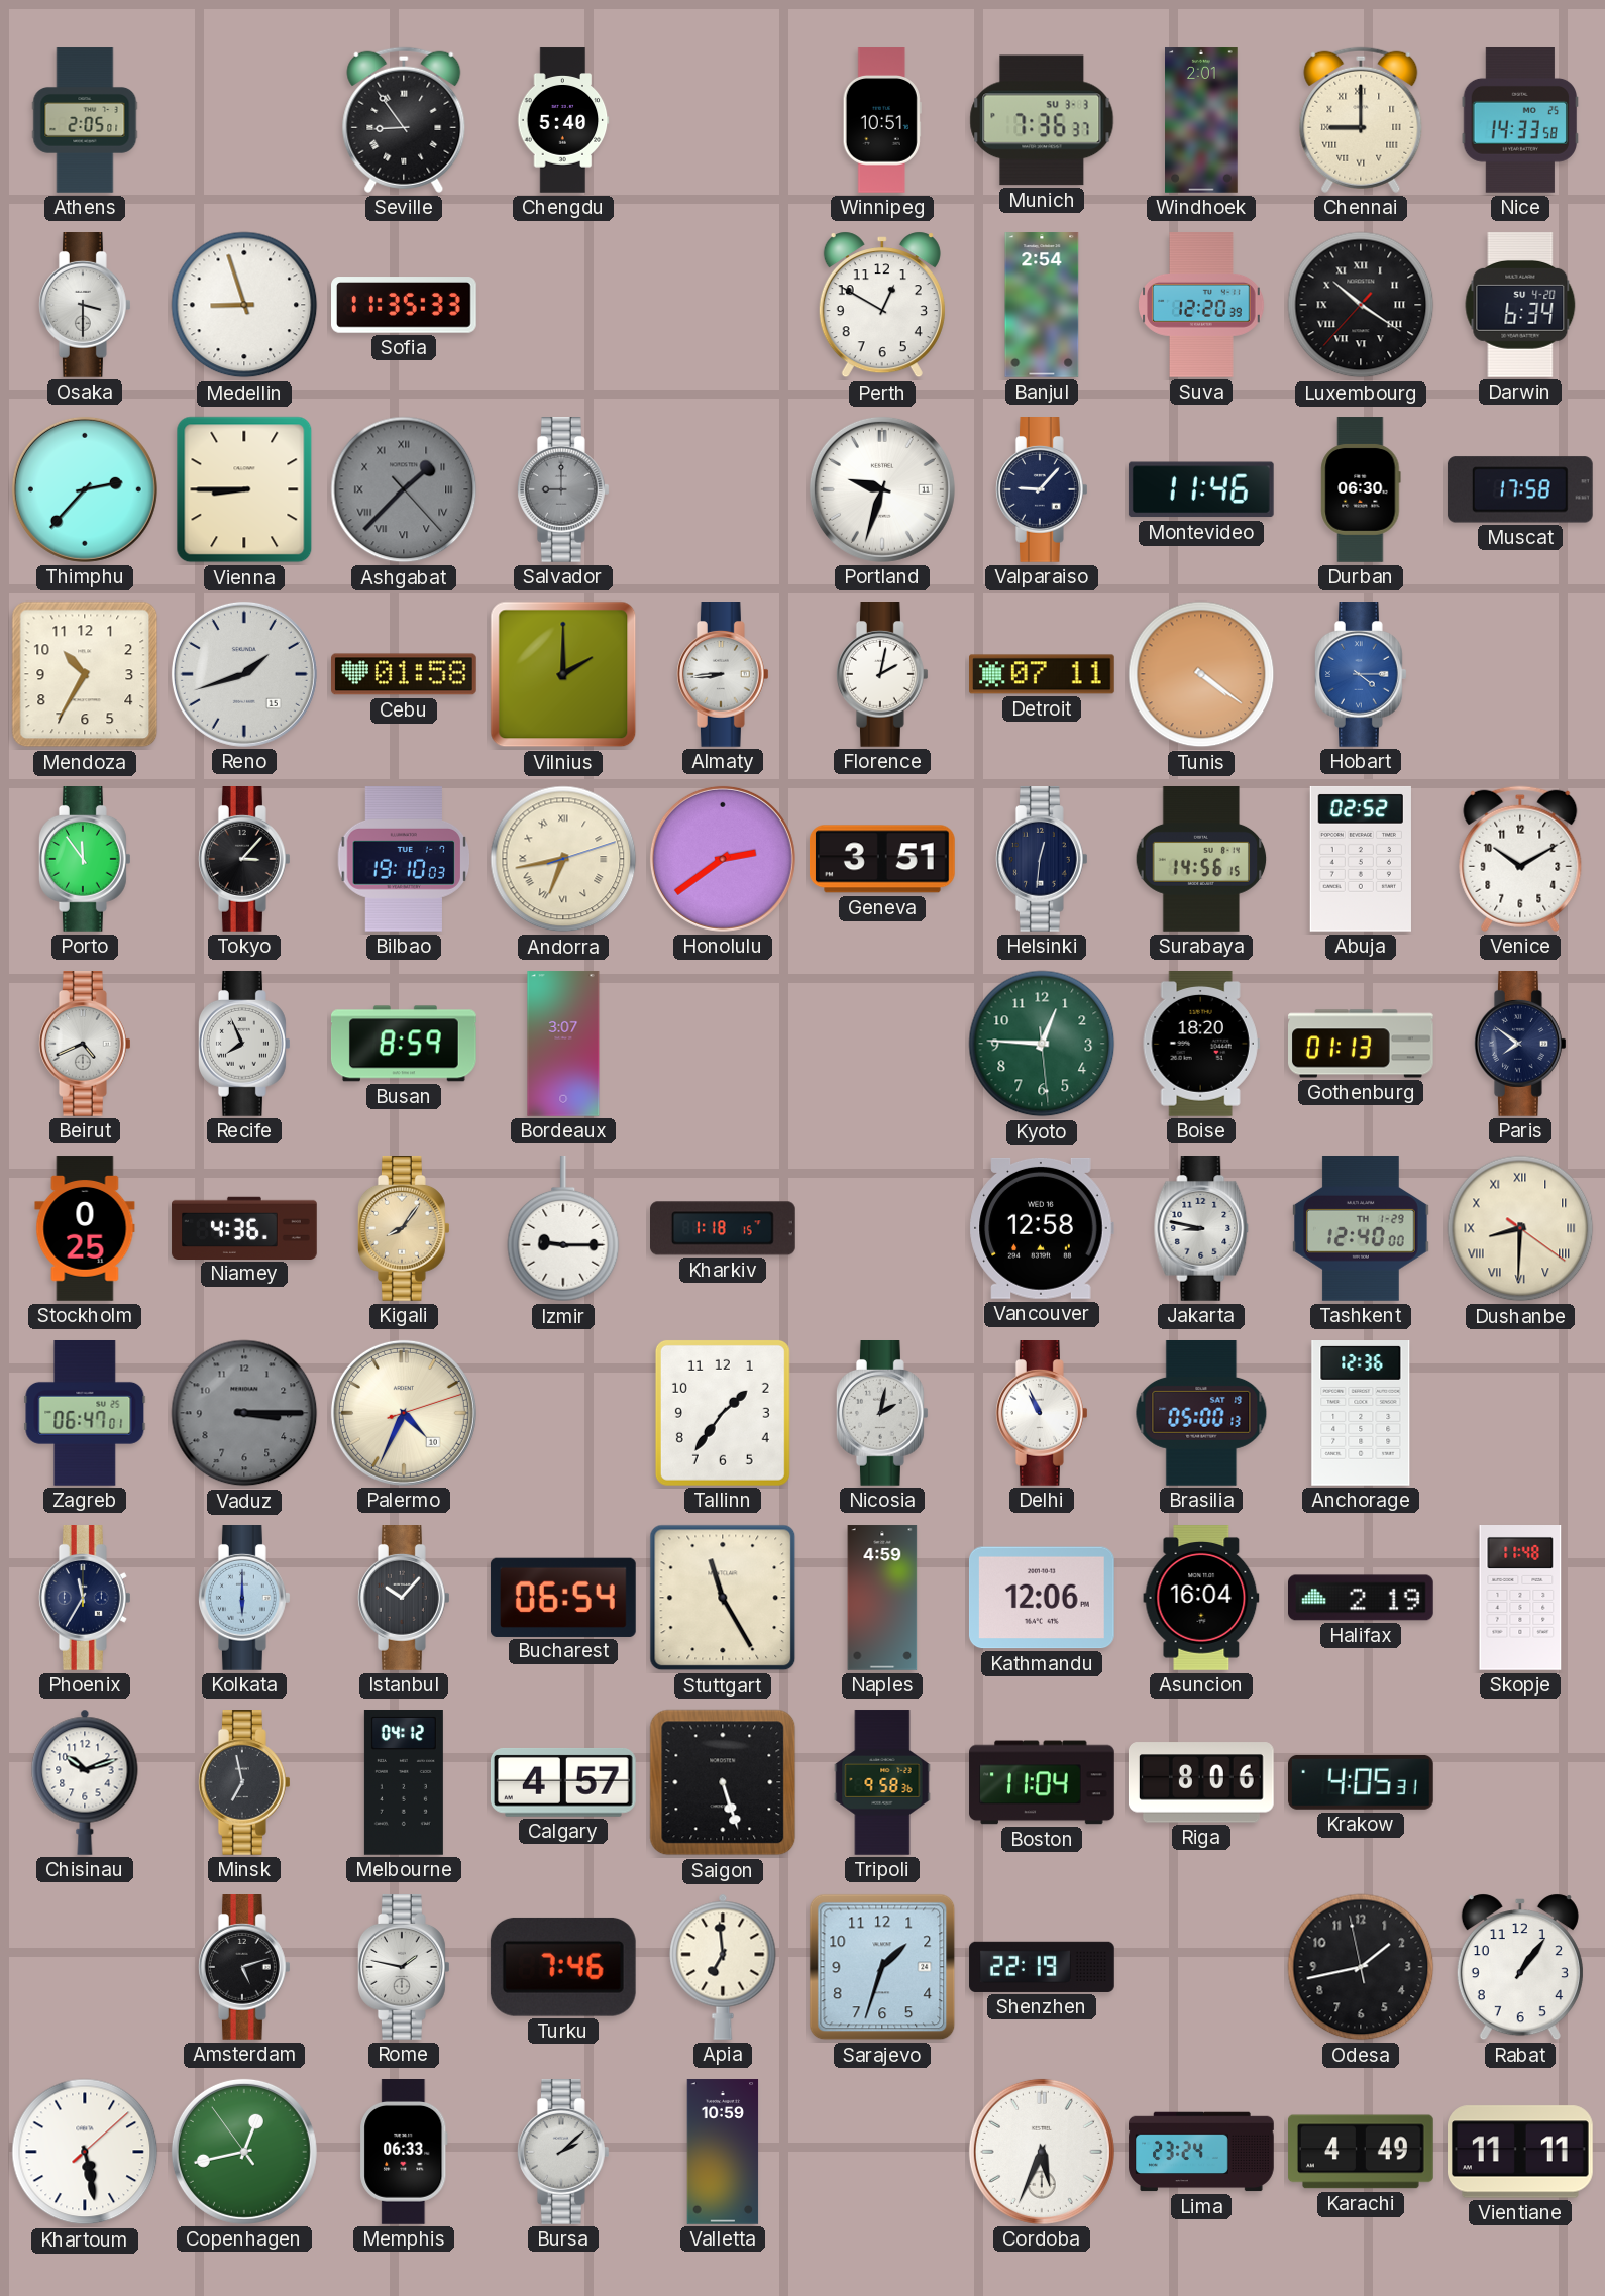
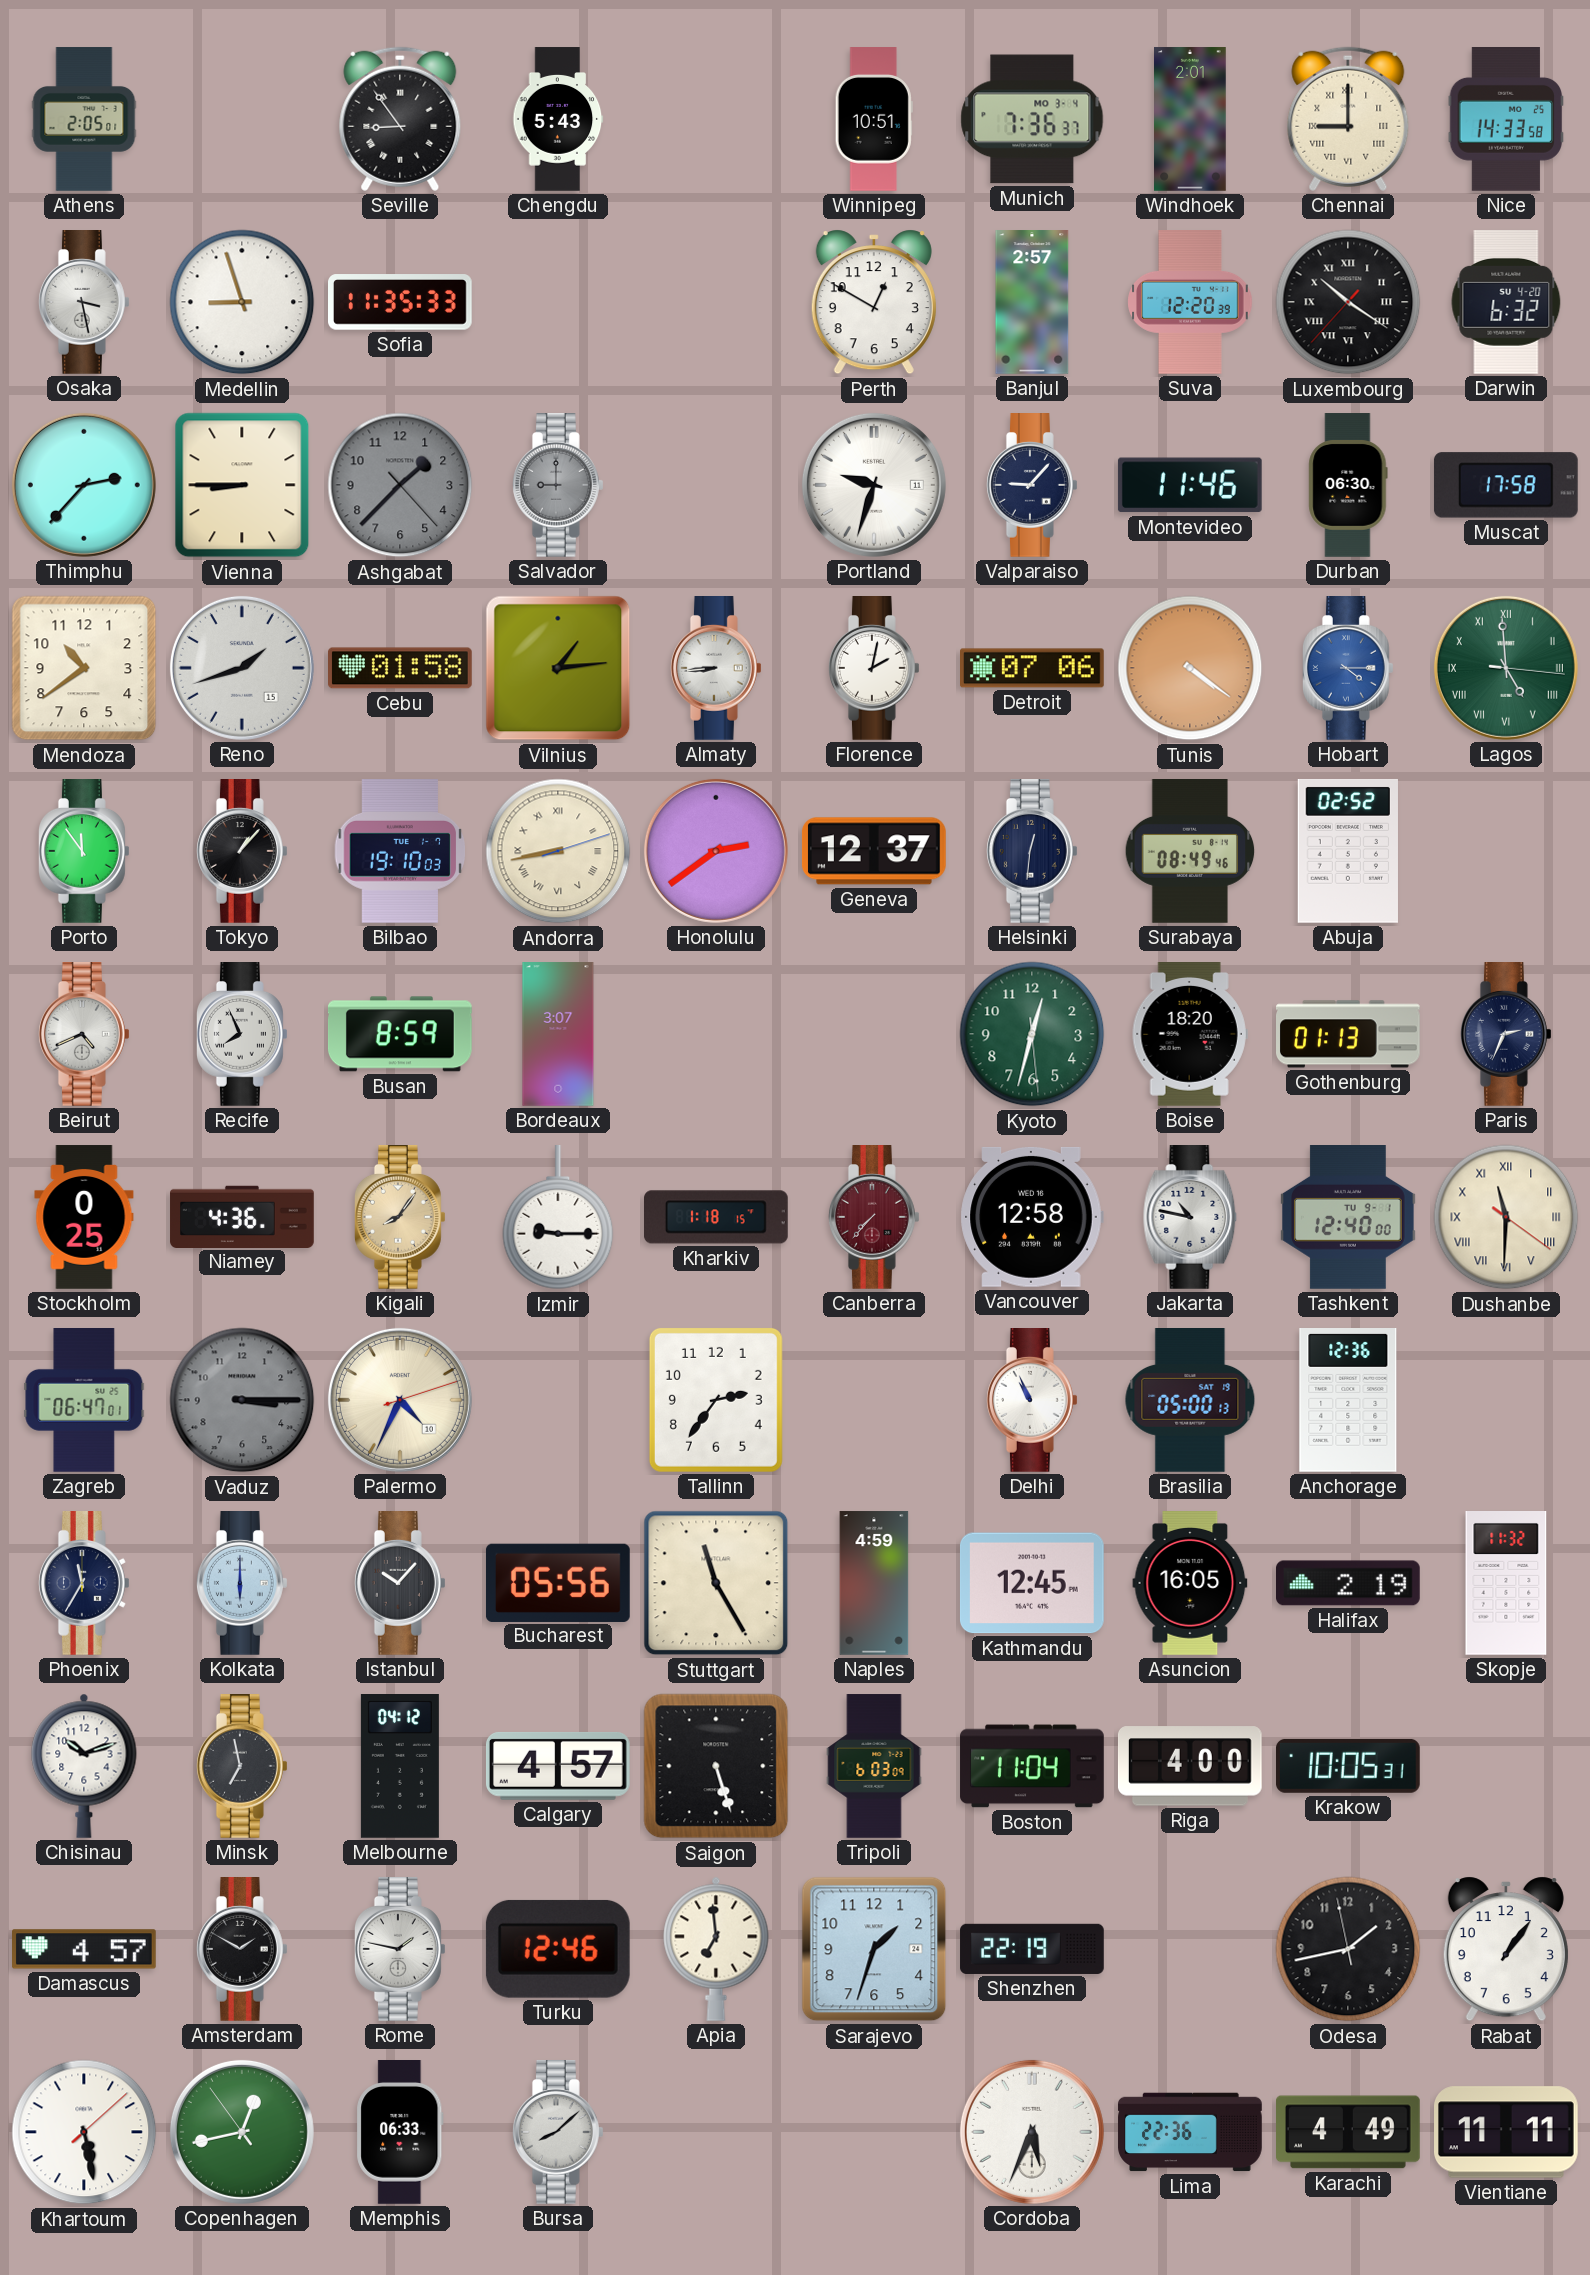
Chengdu: 5:40 -> 5:43 (558, 119)
Munich date: SU 3-3 -> MO 3-4 (1032, 119)
Osaka: 3:30 -> 3:28 (84, 303)
Banjul: 2:54 -> 2:57 (1032, 302)
Darwin: 6:34 -> 6:32 (1506, 303)
Ashgabat numerals: Roman -> Arabic (400, 485)
Mendoza: 10:35 -> 10:39 (84, 668)
Vilnius: 2:00 -> 1:14 (558, 668)
Detroit: 07:11 -> 07:06 (1033, 668)
Lagos: none -> 4:59 (1506, 668)
Tokyo: 3:07 -> 1:07 (242, 852)
Andorra: 6:43 -> 8:43 (558, 851)
Geneva: 3:51 -> 12:37 (874, 851)
Surabaya: 14:56 -> 08:49 (1190, 852)
Venice: 10:10 -> none (1520, 859)
Kyoto: 12:45 -> 12:32 (1032, 1034)
Paris: 7:51 -> 2:34 (1506, 1035)
Canberra: none -> 7:37 (874, 1218)
Jakarta: 8:47 -> 10:47 (1190, 1218)
Tashkent date: TH 1-29 -> TU 9-1 (1349, 1218)
Dushanbe: 8:30 -> 11:30 (1506, 1217)
Tallinn: 1:36 -> 2:36 (716, 1400)
Nicosia: 2:02 -> none (882, 1414)
Bucharest: 06:54 -> 05:56 (558, 1582)
Kathmandu: 12:06 -> 12:45 (1032, 1583)
Asuncion: 16:04 -> 16:05 (1190, 1584)
Skopje: 11:48 -> 11:32 (1506, 1584)
Tripoli: 9:58 -> 6:03 (874, 1766)
Riga: 8:06 -> 4:00 (1190, 1766)
Krakow: 4:05 -> 10:05 (1349, 1766)
Damascus: none -> 4:57 (85, 1949)
Amsterdam: 5:12 -> 1:50 (242, 1950)
Turku: 7:46 -> 12:46 (558, 1949)
Bursa: 2:08 -> 8:08 (558, 2133)
Valletta: 10:59 -> none (723, 2152)
Lima: 23:24 -> 22:36 (1190, 2132)
